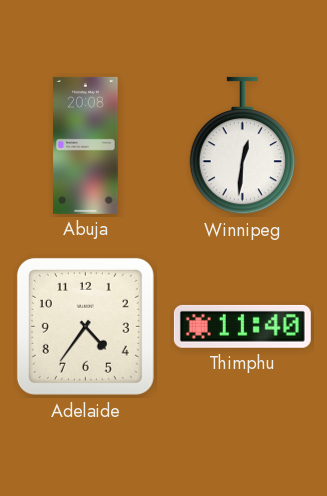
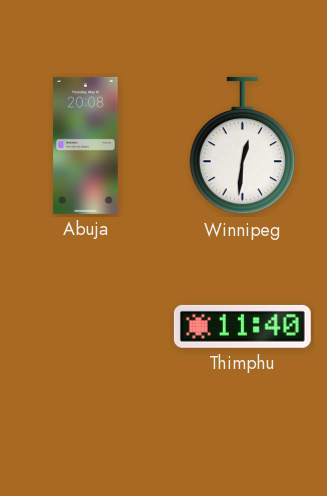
Adelaide: 4:36 -> none (85, 326)
